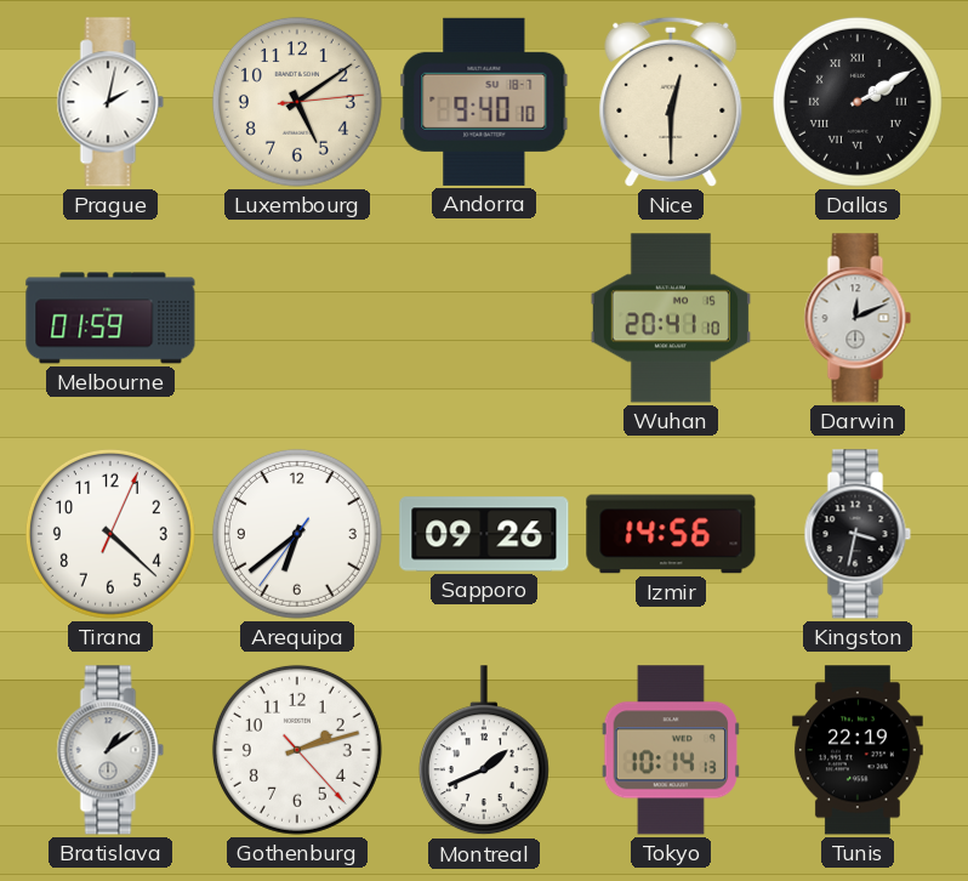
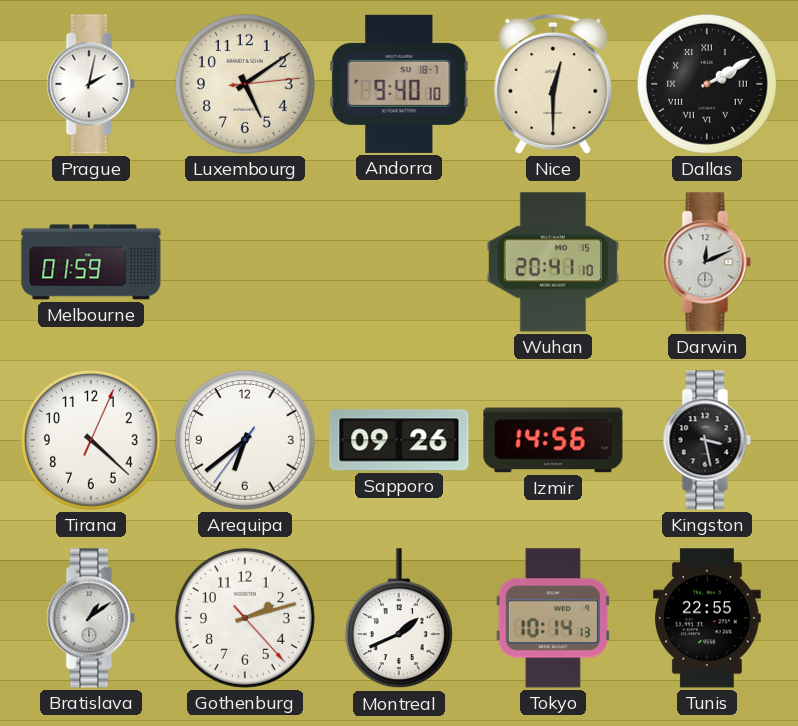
Kingston: 3:32 -> 3:28 (707, 440)
Tunis: 22:19 -> 22:55 (707, 618)
